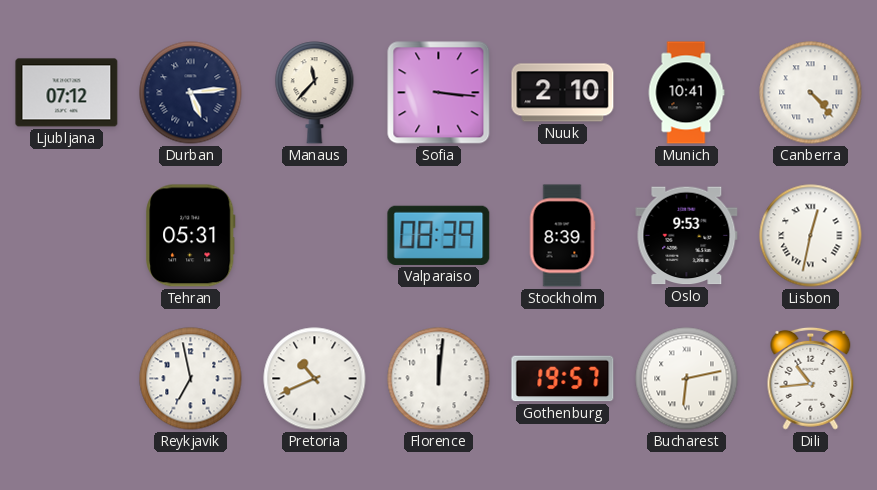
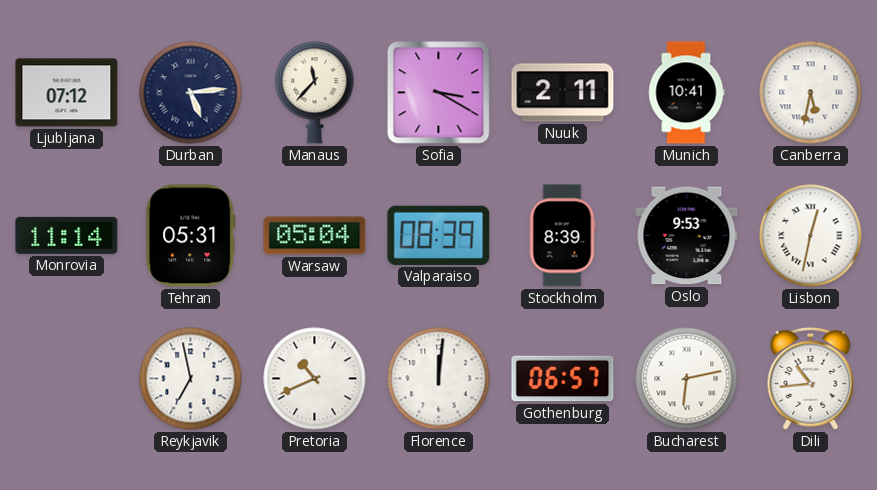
Sofia: 3:16 -> 3:20 (439, 93)
Nuuk: 2:10 -> 2:11 (563, 93)
Canberra: 4:23 -> 5:32 (811, 93)
Monrovia: none -> 11:14 (67, 235)
Warsaw: none -> 05:04 (315, 236)
Gothenburg: 19:57 -> 06:57 (563, 379)
